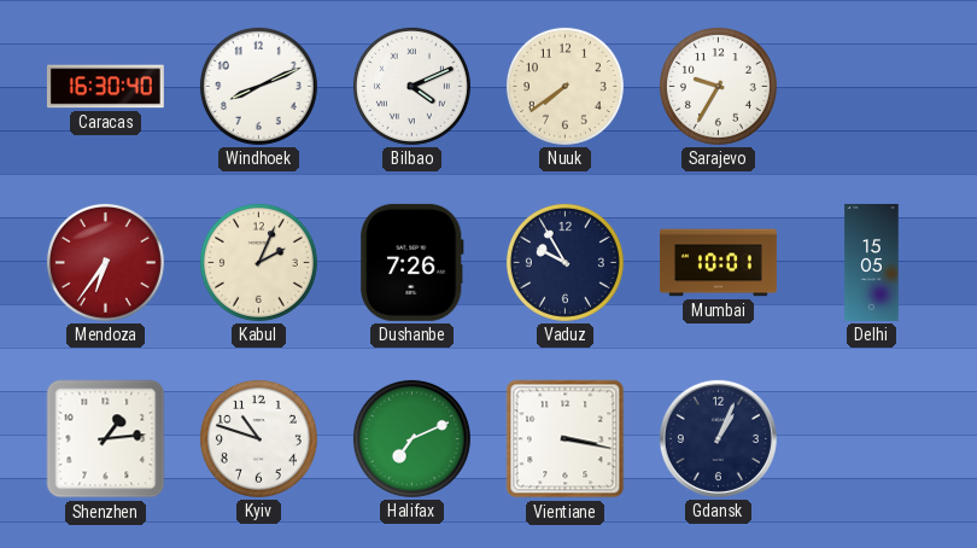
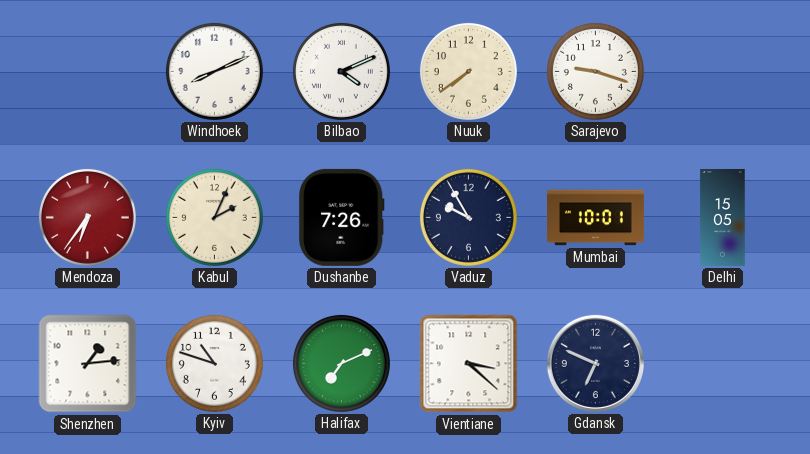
Caracas: 16:30 -> none (105, 87)
Sarajevo: 9:35 -> 9:18 (595, 71)
Vientiane: 3:17 -> 3:22 (469, 364)
Gdansk: 1:04 -> 6:49 (595, 363)
